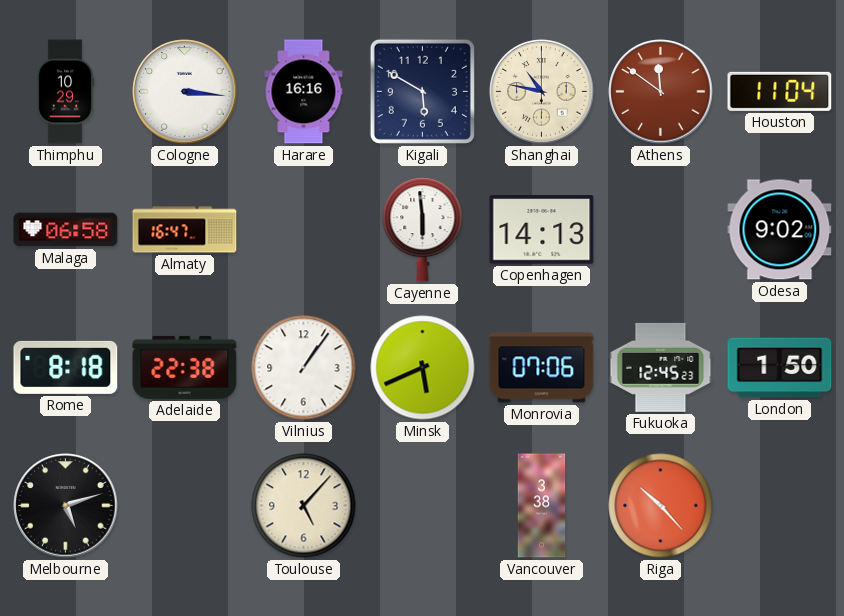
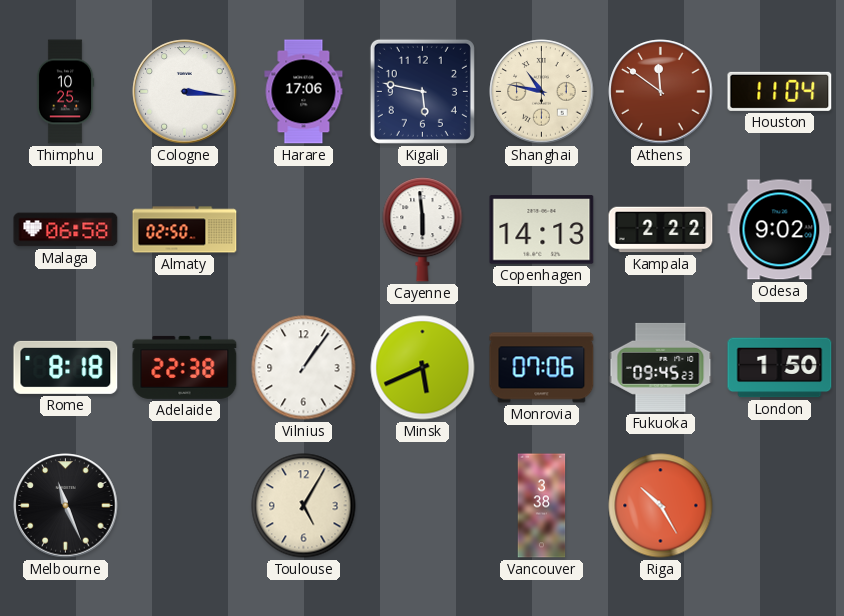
Thimphu: 10:29 -> 10:25 (65, 92)
Harare: 16:16 -> 17:06 (304, 92)
Kigali: 5:50 -> 5:47 (422, 91)
Almaty: 16:47 -> 02:50 (185, 230)
Kampala: none -> 2:22 (661, 230)
Fukuoka: 12:45 -> 09:45 (661, 367)
Melbourne: 5:12 -> 11:26 (66, 506)
Toulouse: 5:07 -> 5:05 (304, 506)
Riga: 10:23 -> 10:25 (661, 506)
